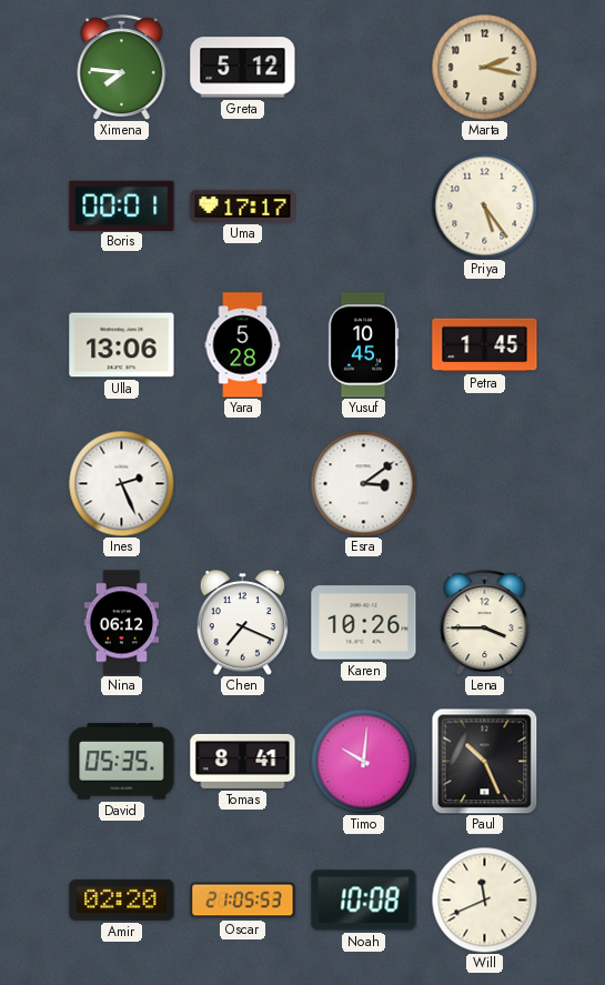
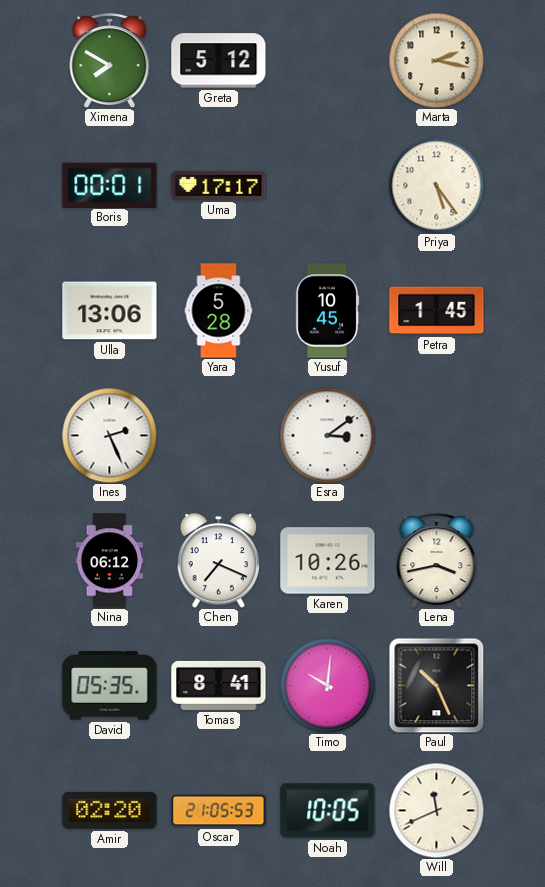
Ximena: 7:46 -> 7:50 (110, 61)
Lena: 3:45 -> 3:43 (437, 561)
Noah: 10:08 -> 10:05 (328, 811)
